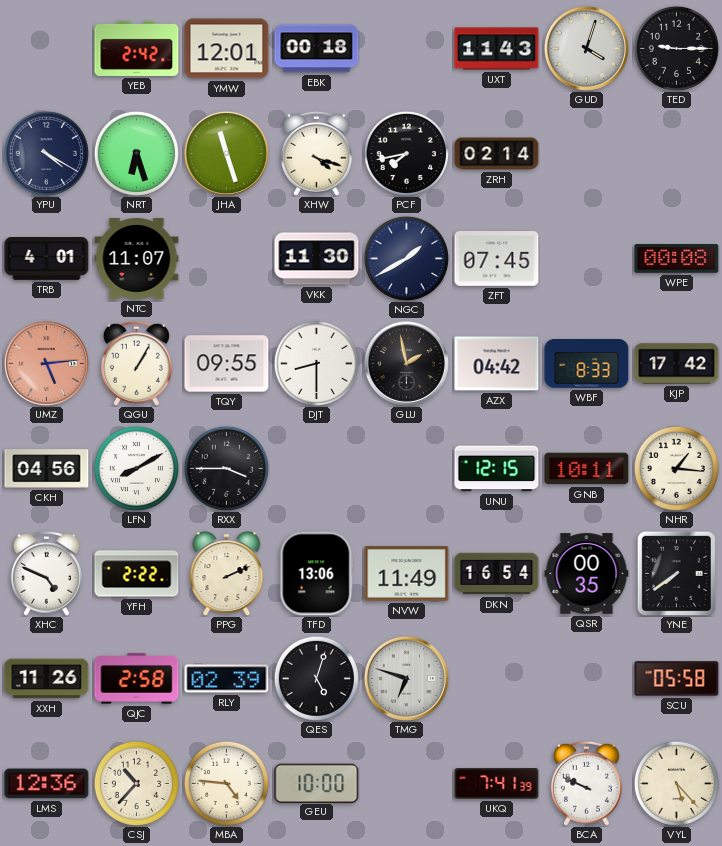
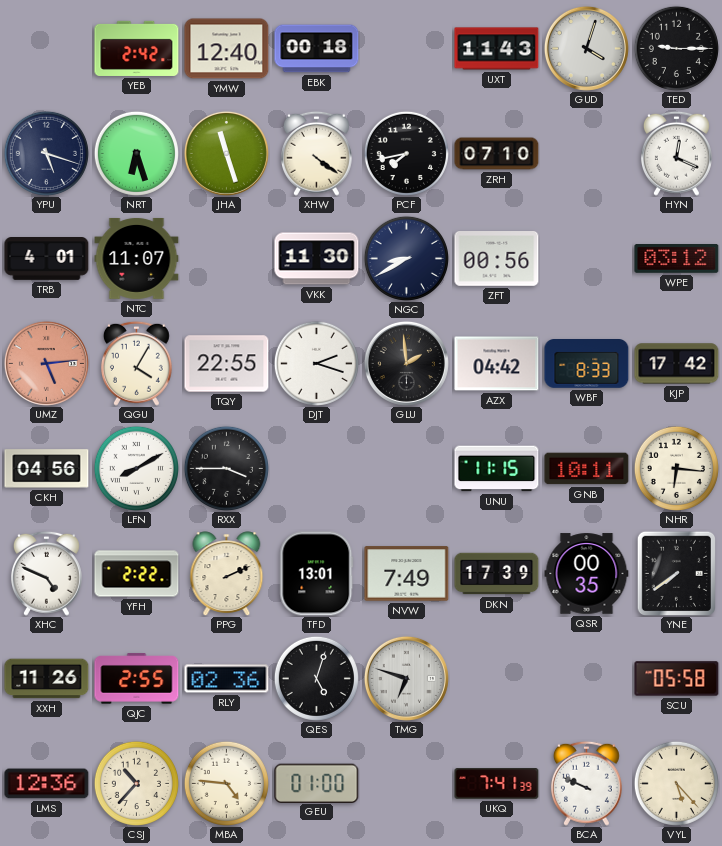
YMW: 12:01 -> 12:40 (227, 49)
YPU: 4:20 -> 5:18 (46, 153)
XHW: 4:18 -> 4:21 (316, 153)
ZRH: 02:14 -> 07:10 (497, 154)
HYN: none -> 12:19 (676, 153)
NGC: 1:40 -> 8:40 (406, 258)
ZFT: 07:45 -> 00:56 (497, 259)
WPE: 00:08 -> 03:12 (677, 259)
QGU: 1:05 -> 4:05 (136, 363)
TQY: 09:55 -> 22:55 (227, 364)
DJT: 8:30 -> 2:18 (316, 363)
GLU: 1:58 -> 1:59 (406, 363)
UNU: 12:15 -> 11:15 (497, 469)
NHR: 1:16 -> 6:16 (676, 468)
TFD: 13:06 -> 13:01 (317, 574)
NVW: 11:49 -> 7:49 (407, 574)
DKN: 16:54 -> 17:39 (497, 574)
QJC: 2:58 -> 2:55 (137, 679)
RLY: 02:39 -> 02:36 (227, 679)
GEU: 10:00 -> 01:00 (317, 783)
